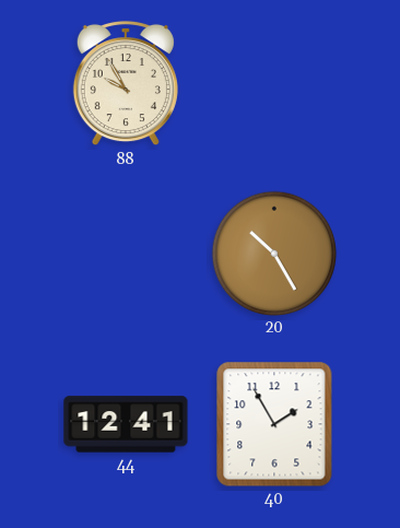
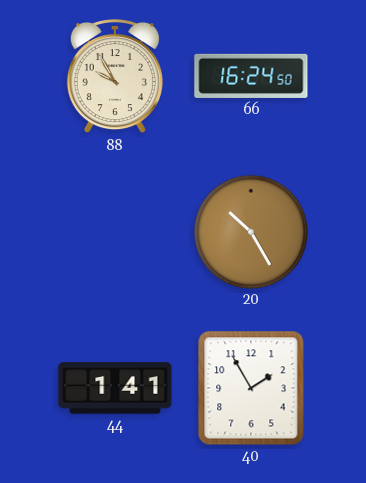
66: none -> 16:24 (251, 76)
44: 12:41 -> 1:41 (115, 388)
